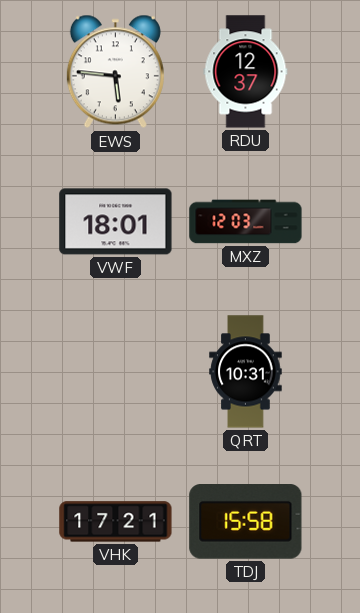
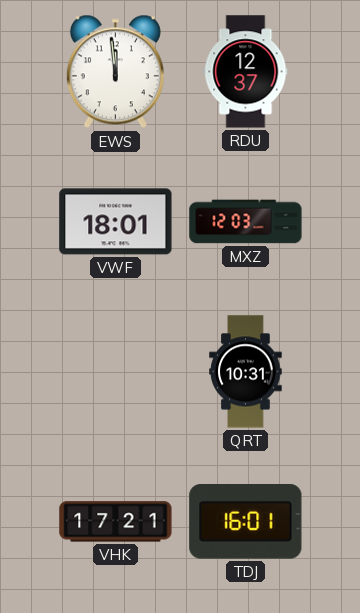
EWS: 5:46 -> 11:59 (115, 72)
TDJ: 15:58 -> 16:01 (246, 522)
